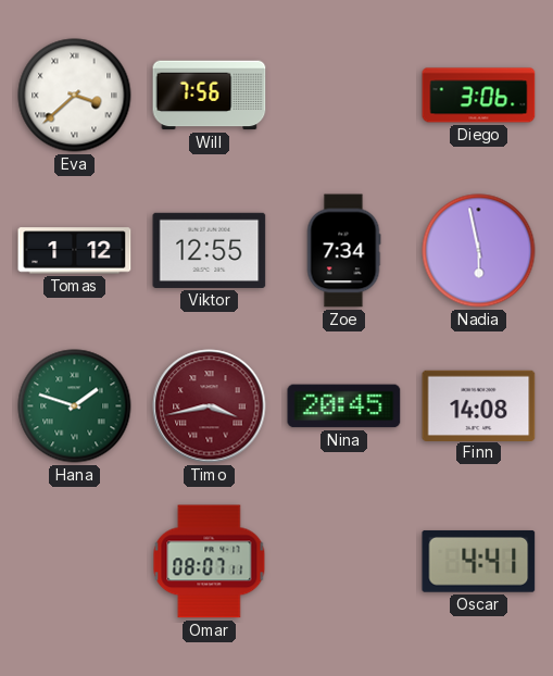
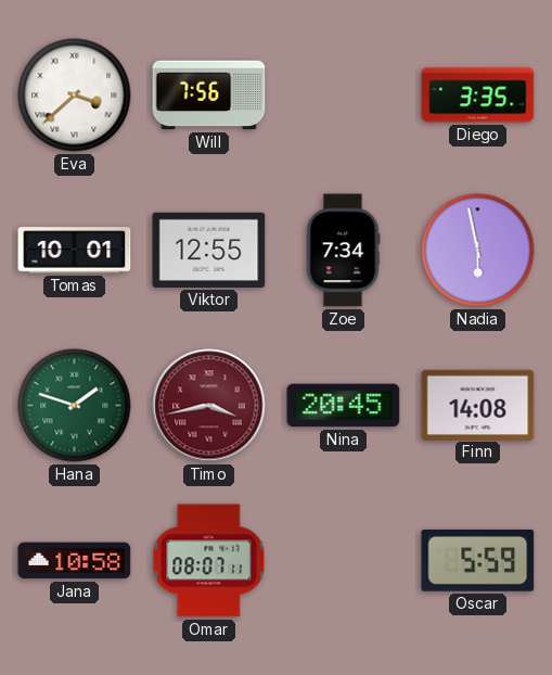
Diego: 3:06 -> 3:35 (478, 95)
Tomas: 1:12 -> 10:01 (75, 251)
Jana: none -> 10:58 (75, 561)
Oscar: 4:41 -> 5:59 (478, 560)
